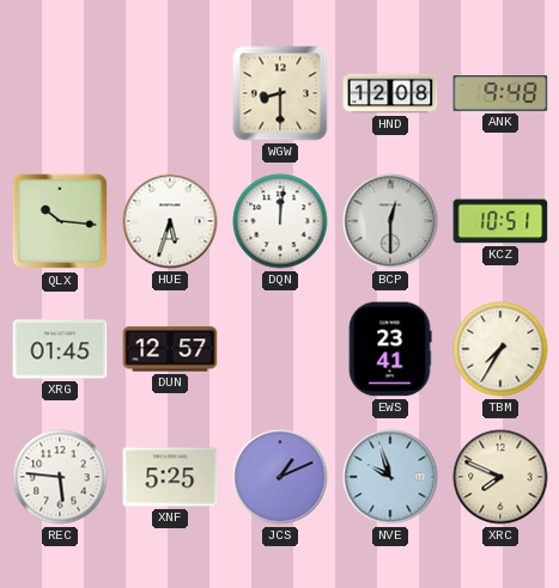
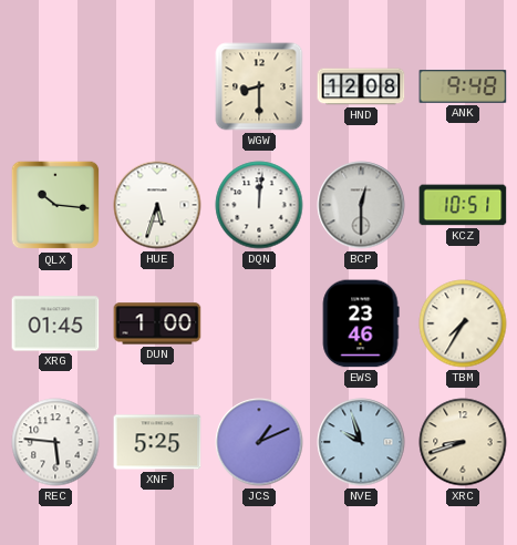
DUN: 12:57 -> 1:00 (157, 323)
EWS: 23:41 -> 23:46 (361, 323)
XRC: 7:49 -> 8:42 (463, 442)
